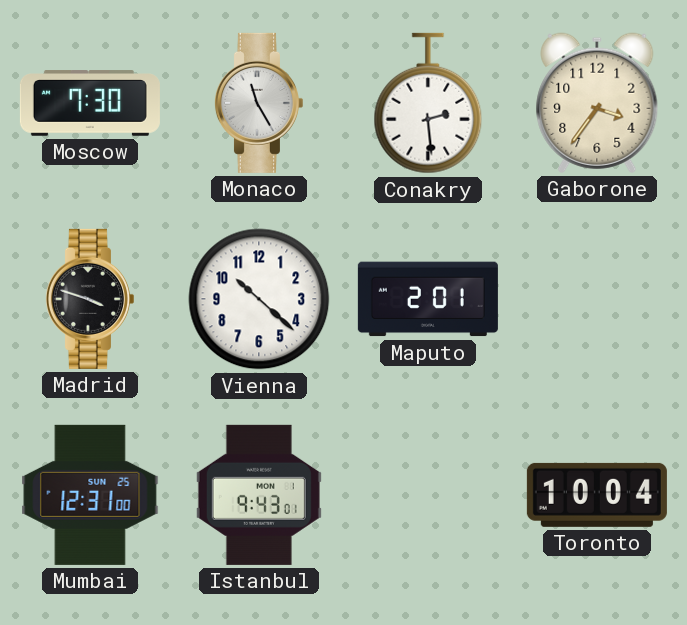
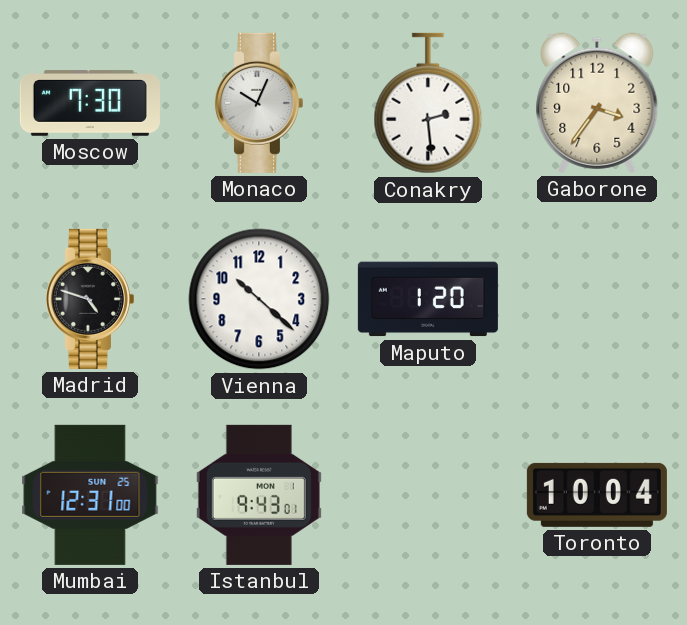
Monaco: 11:25 -> 10:04 (258, 103)
Madrid: 3:48 -> 4:48 (89, 299)
Maputo: 2:01 -> 1:20 (428, 299)
